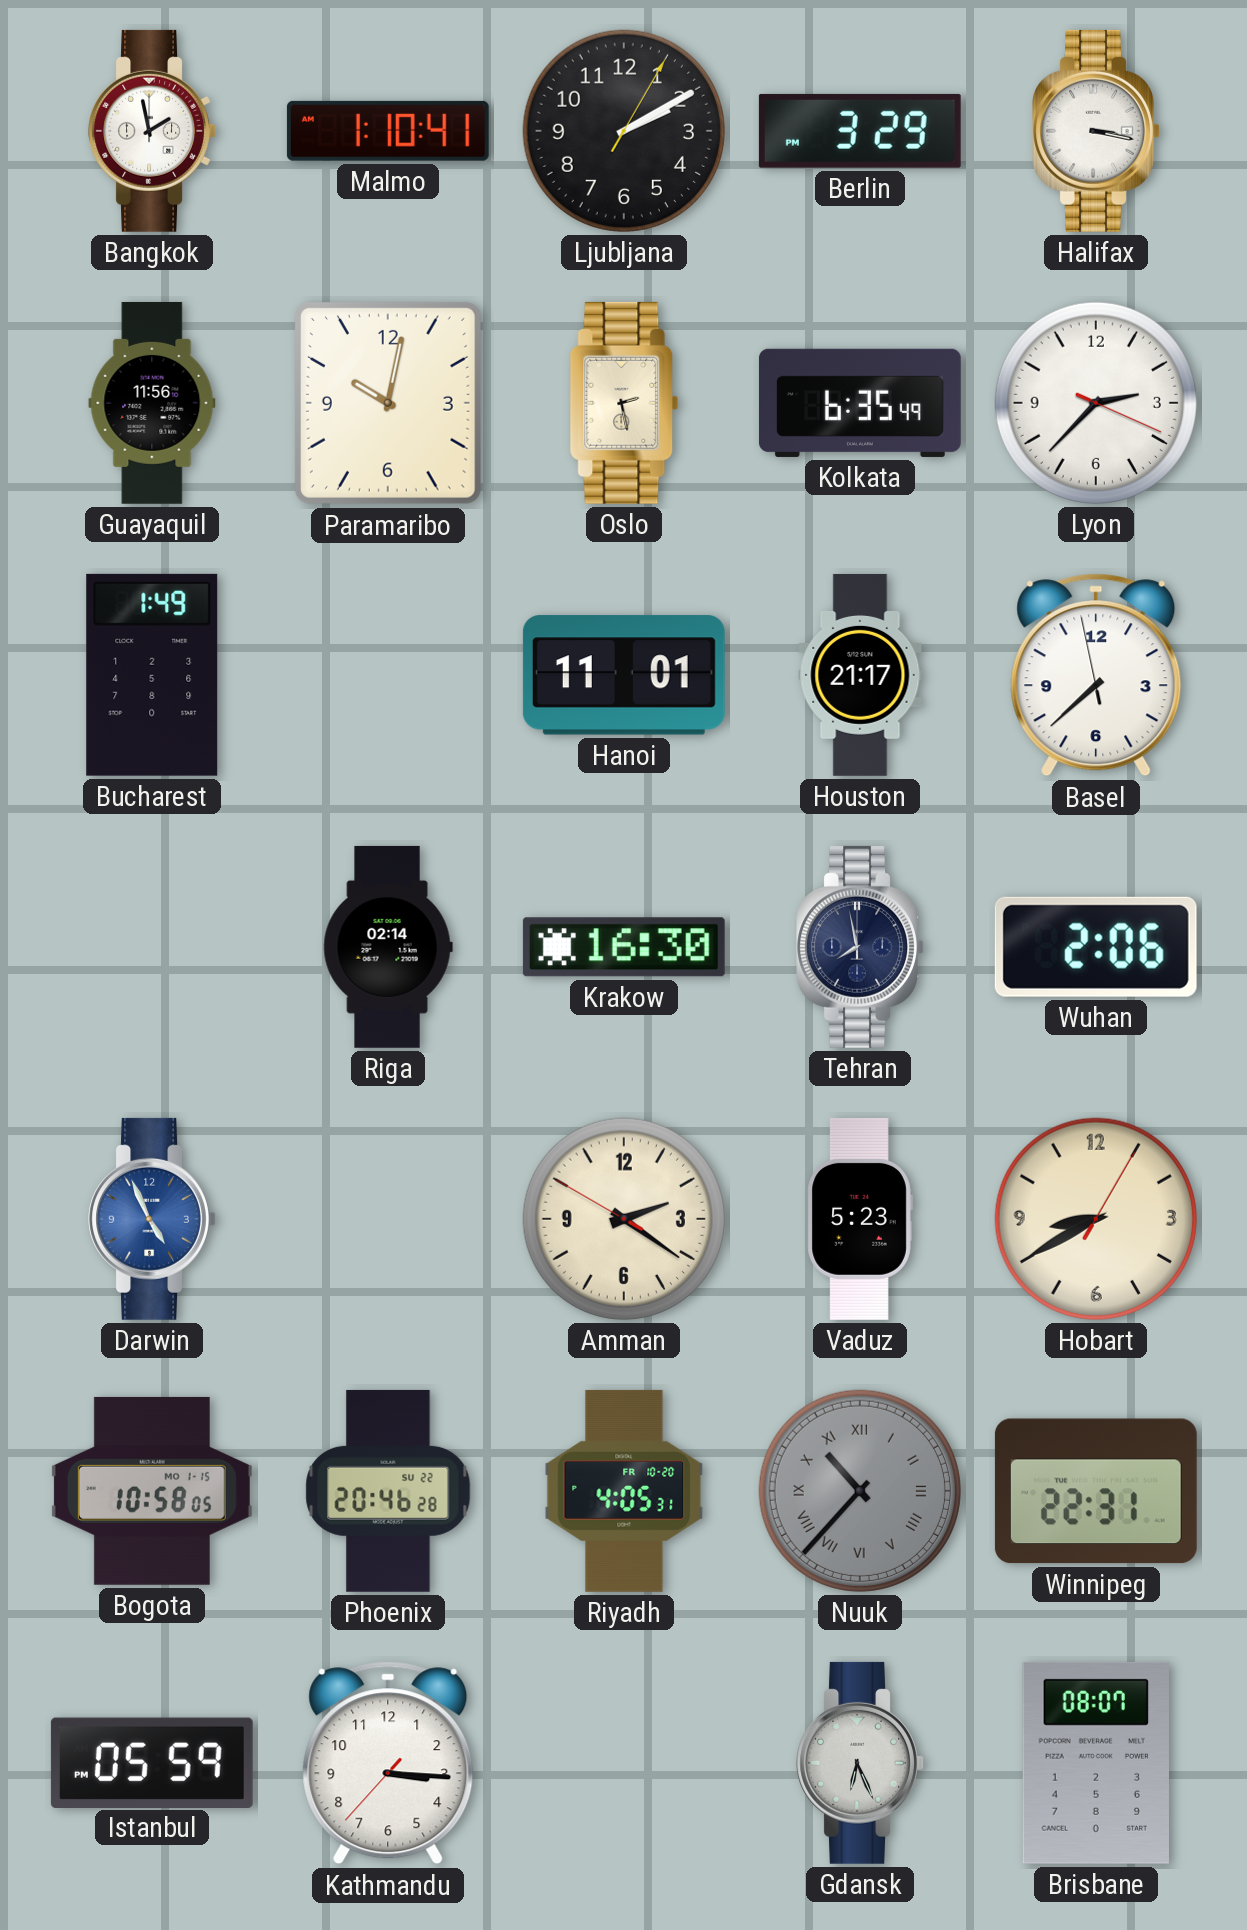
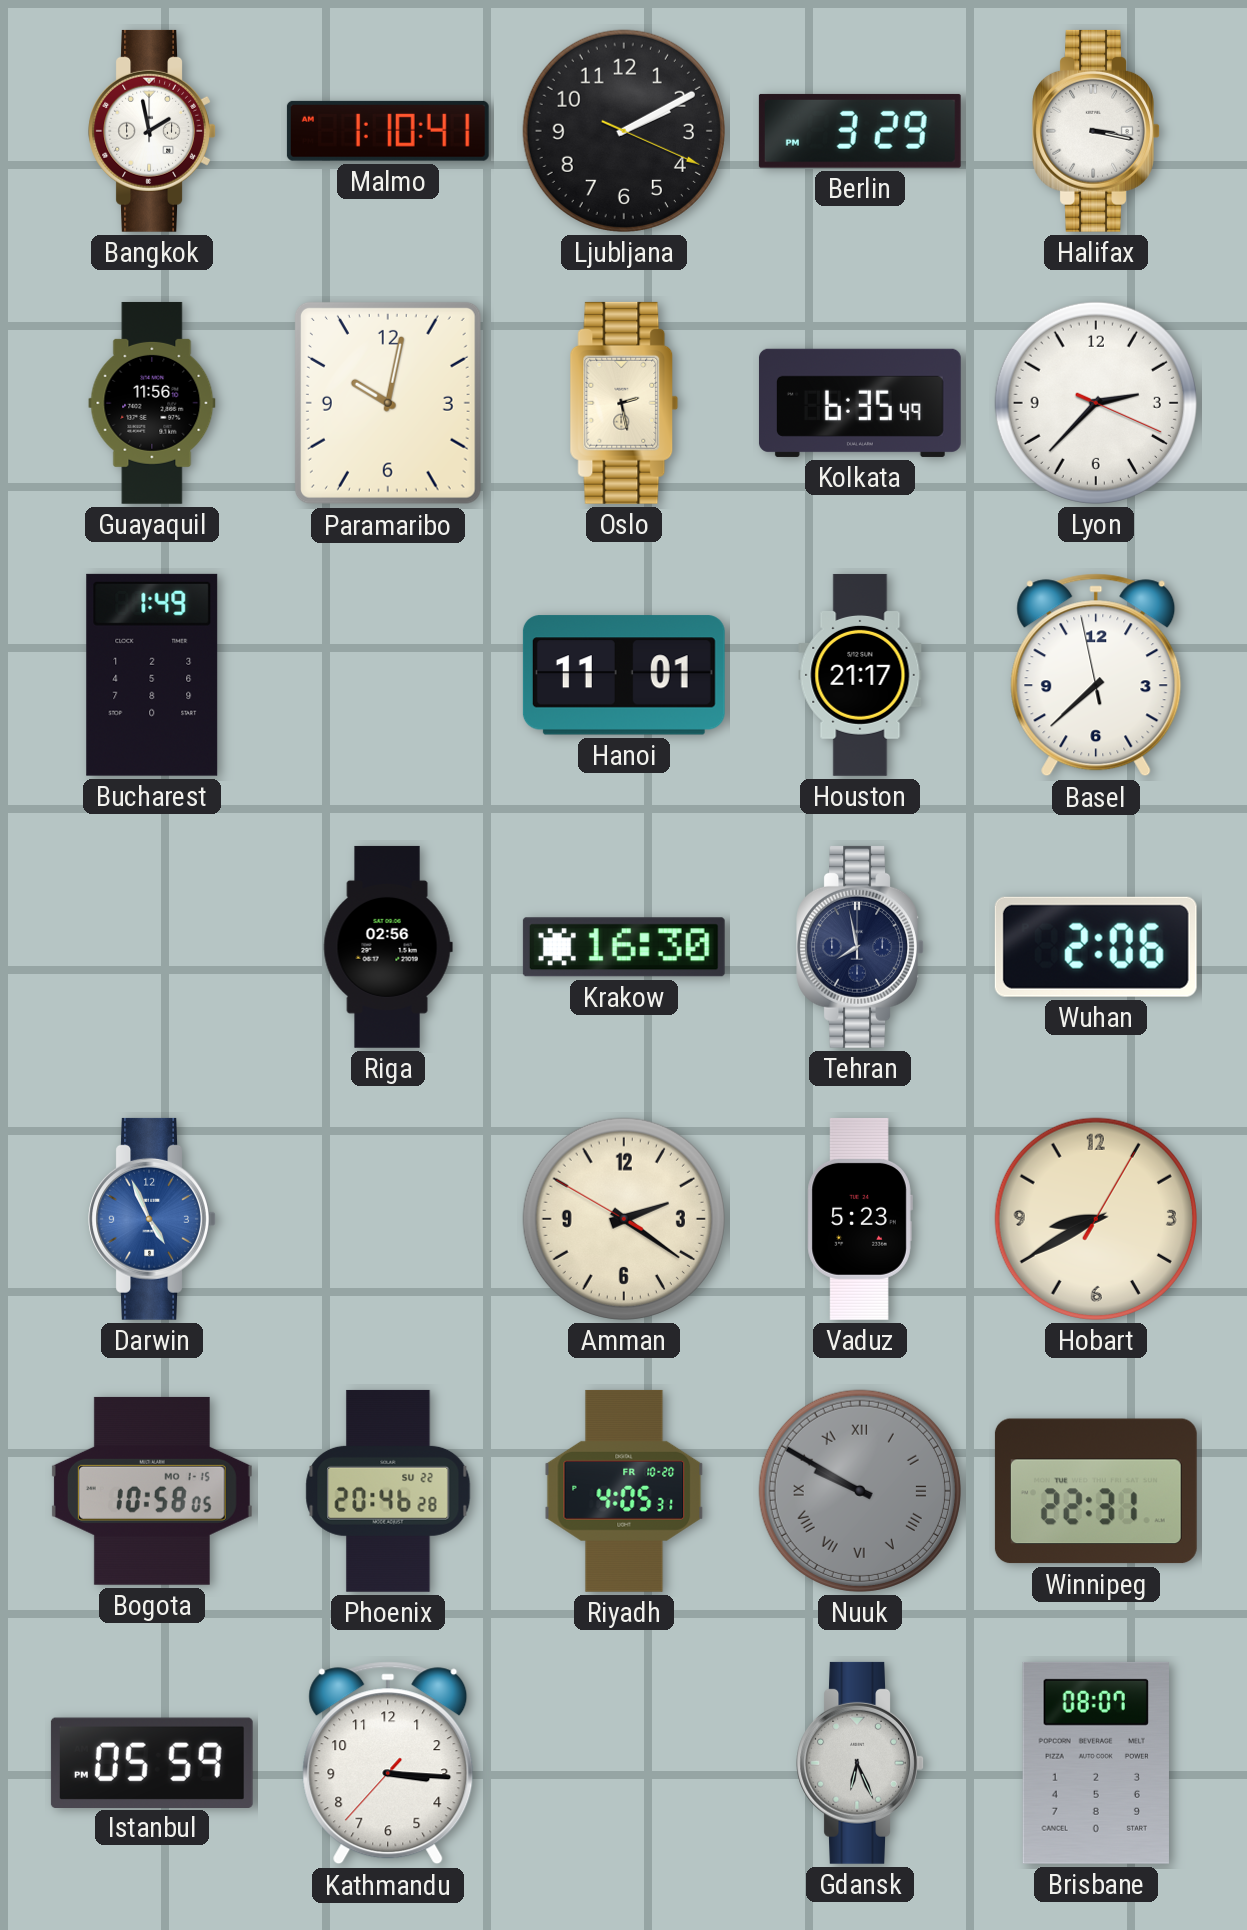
Ljubljana: 2:10:05 -> 2:10:19 (624, 131)
Riga: 02:14 -> 02:56 (388, 947)
Nuuk: 10:37 -> 9:50 (860, 1491)
